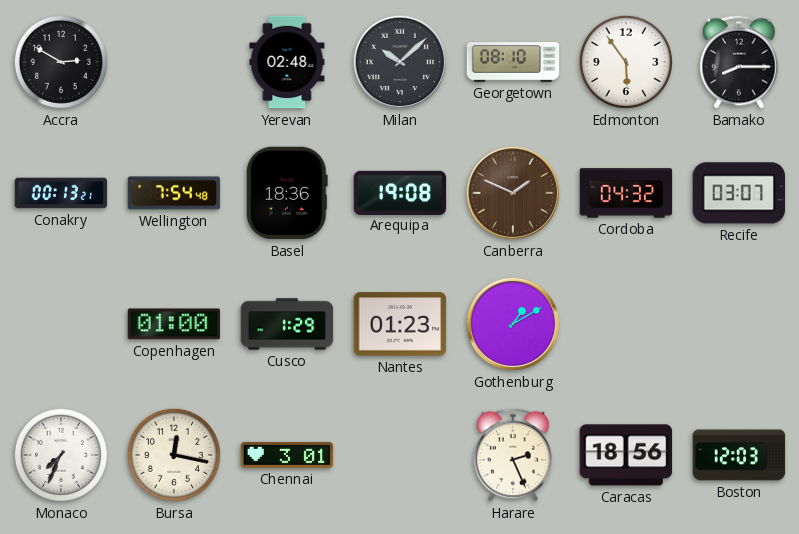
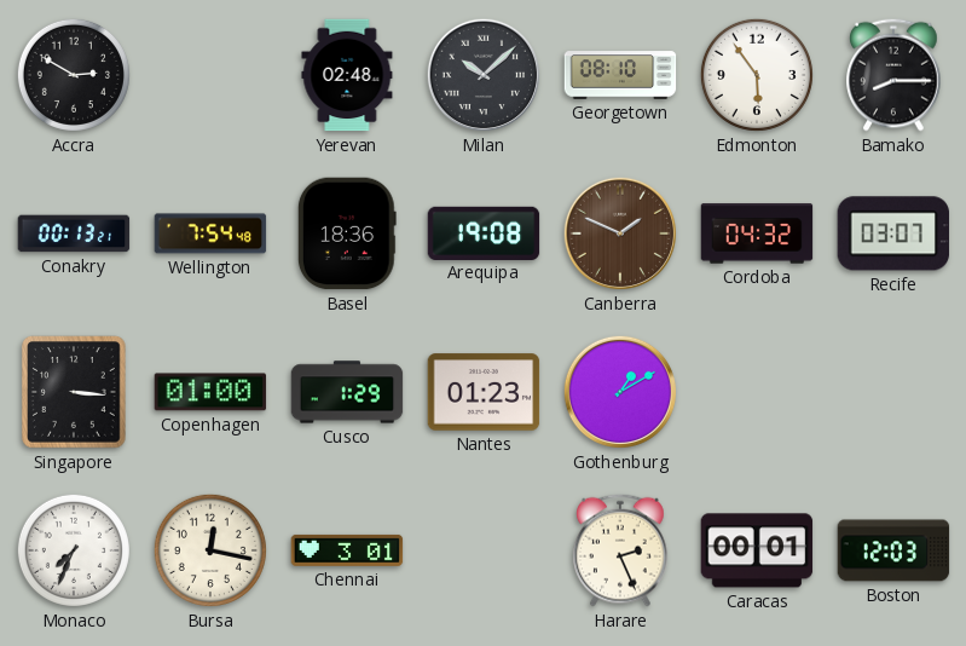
Singapore: none -> 3:16 (74, 392)
Caracas: 18:56 -> 00:01 (757, 550)
